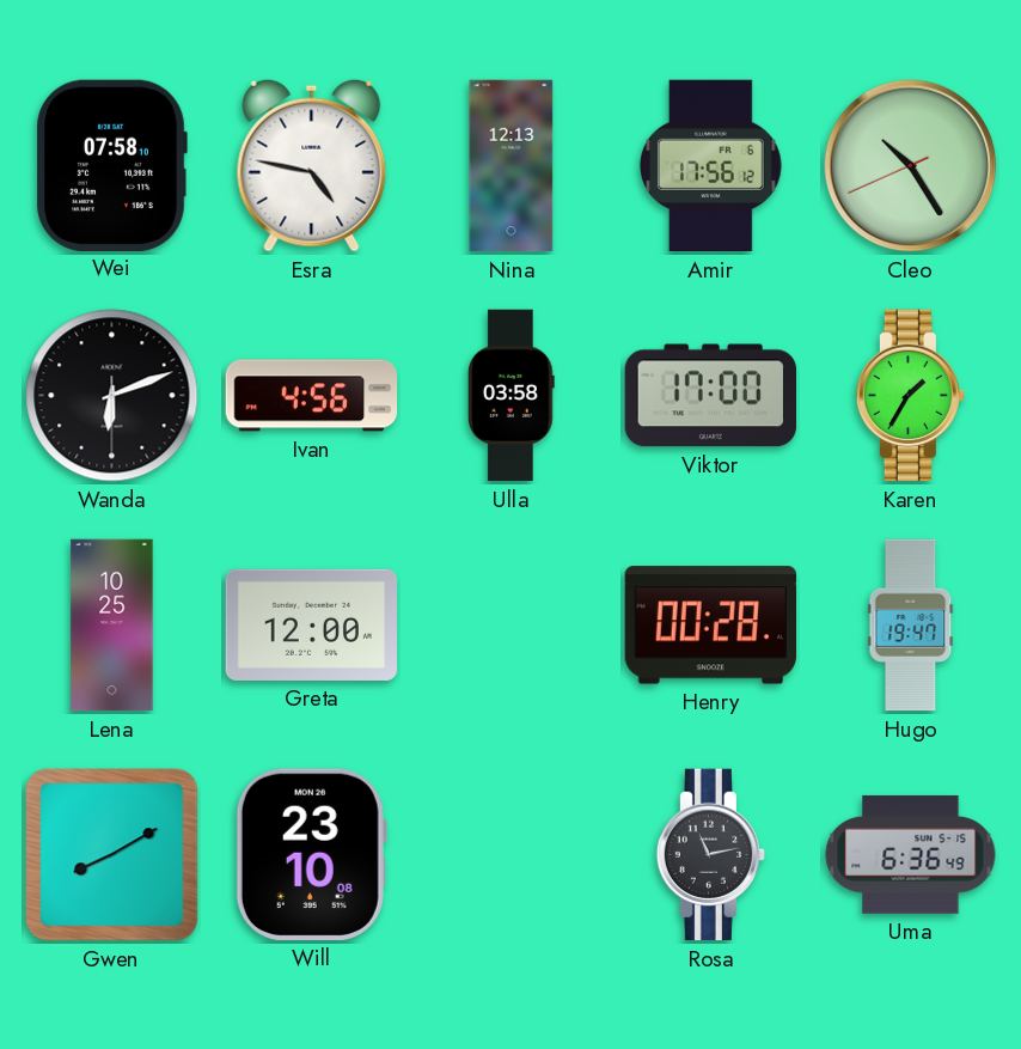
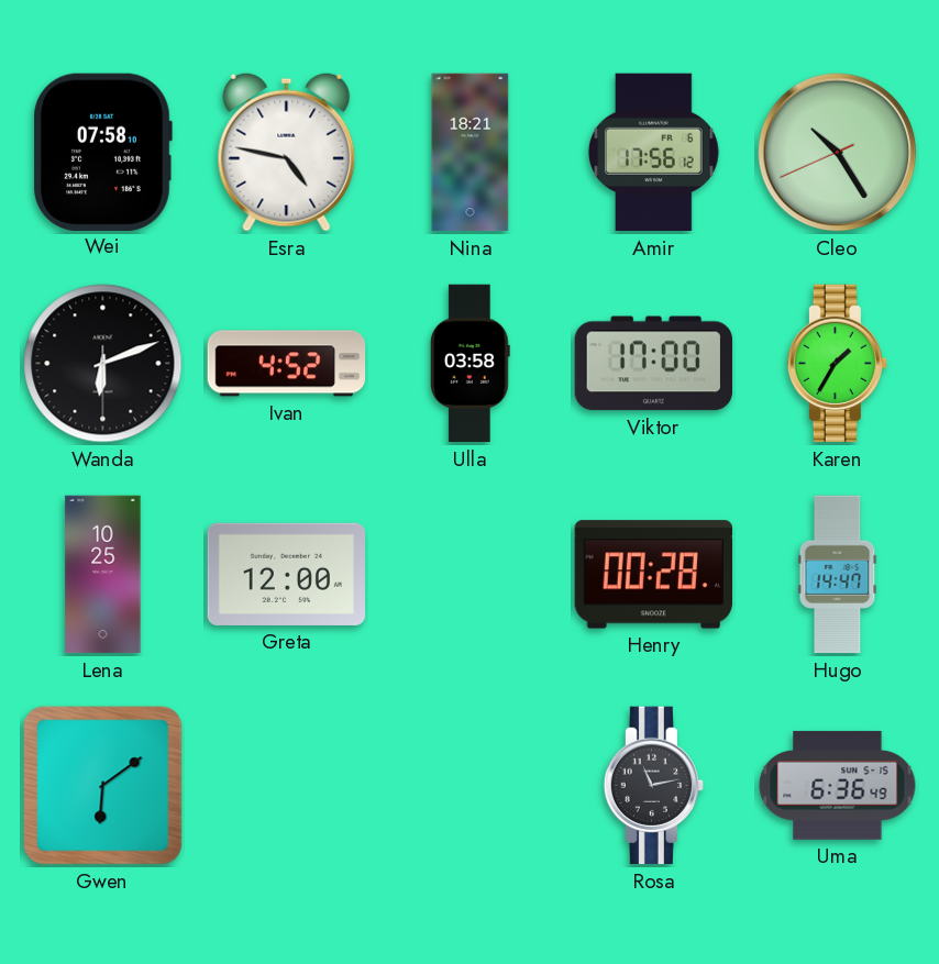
Nina: 12:13 -> 18:21 (471, 153)
Ivan: 4:56 -> 4:52 (287, 364)
Hugo: 19:47 -> 14:47 (838, 575)
Gwen: 8:10 -> 6:09 (103, 786)
Will: 23:10 -> none (311, 854)
